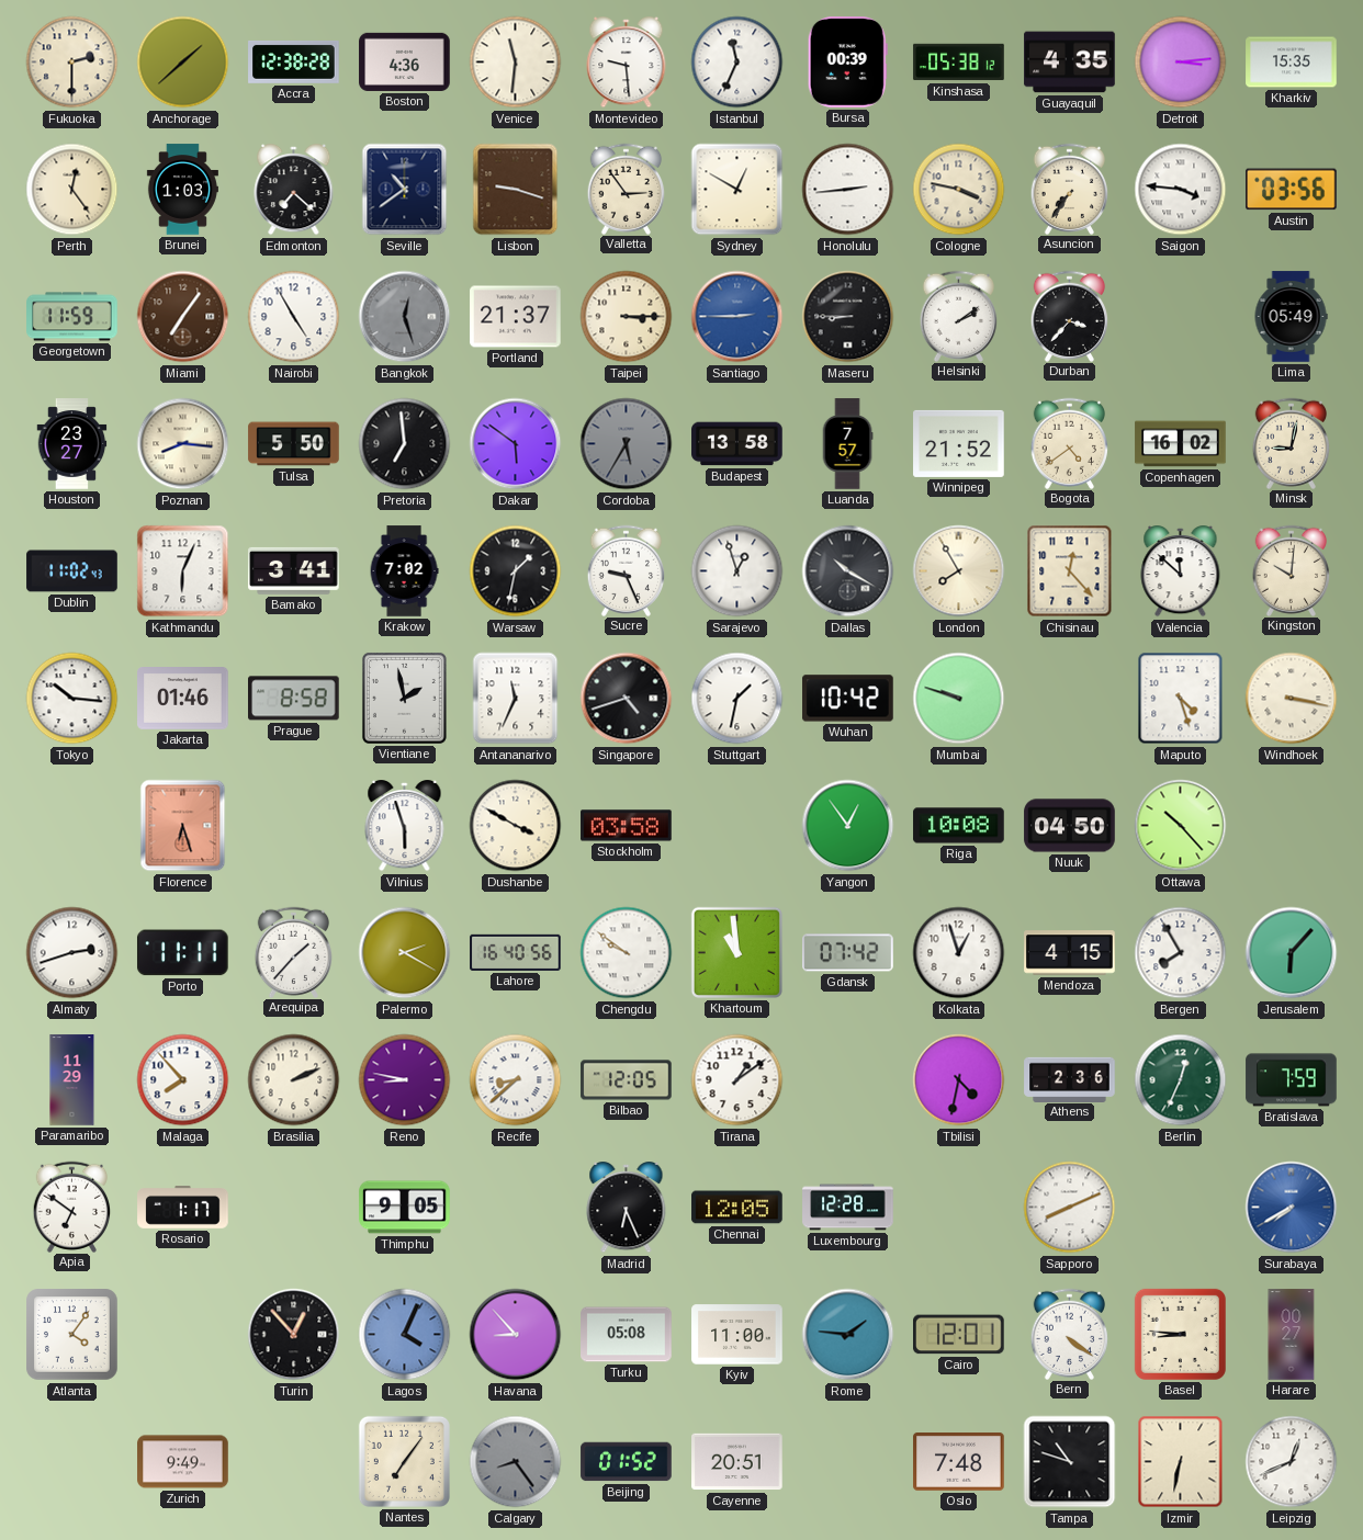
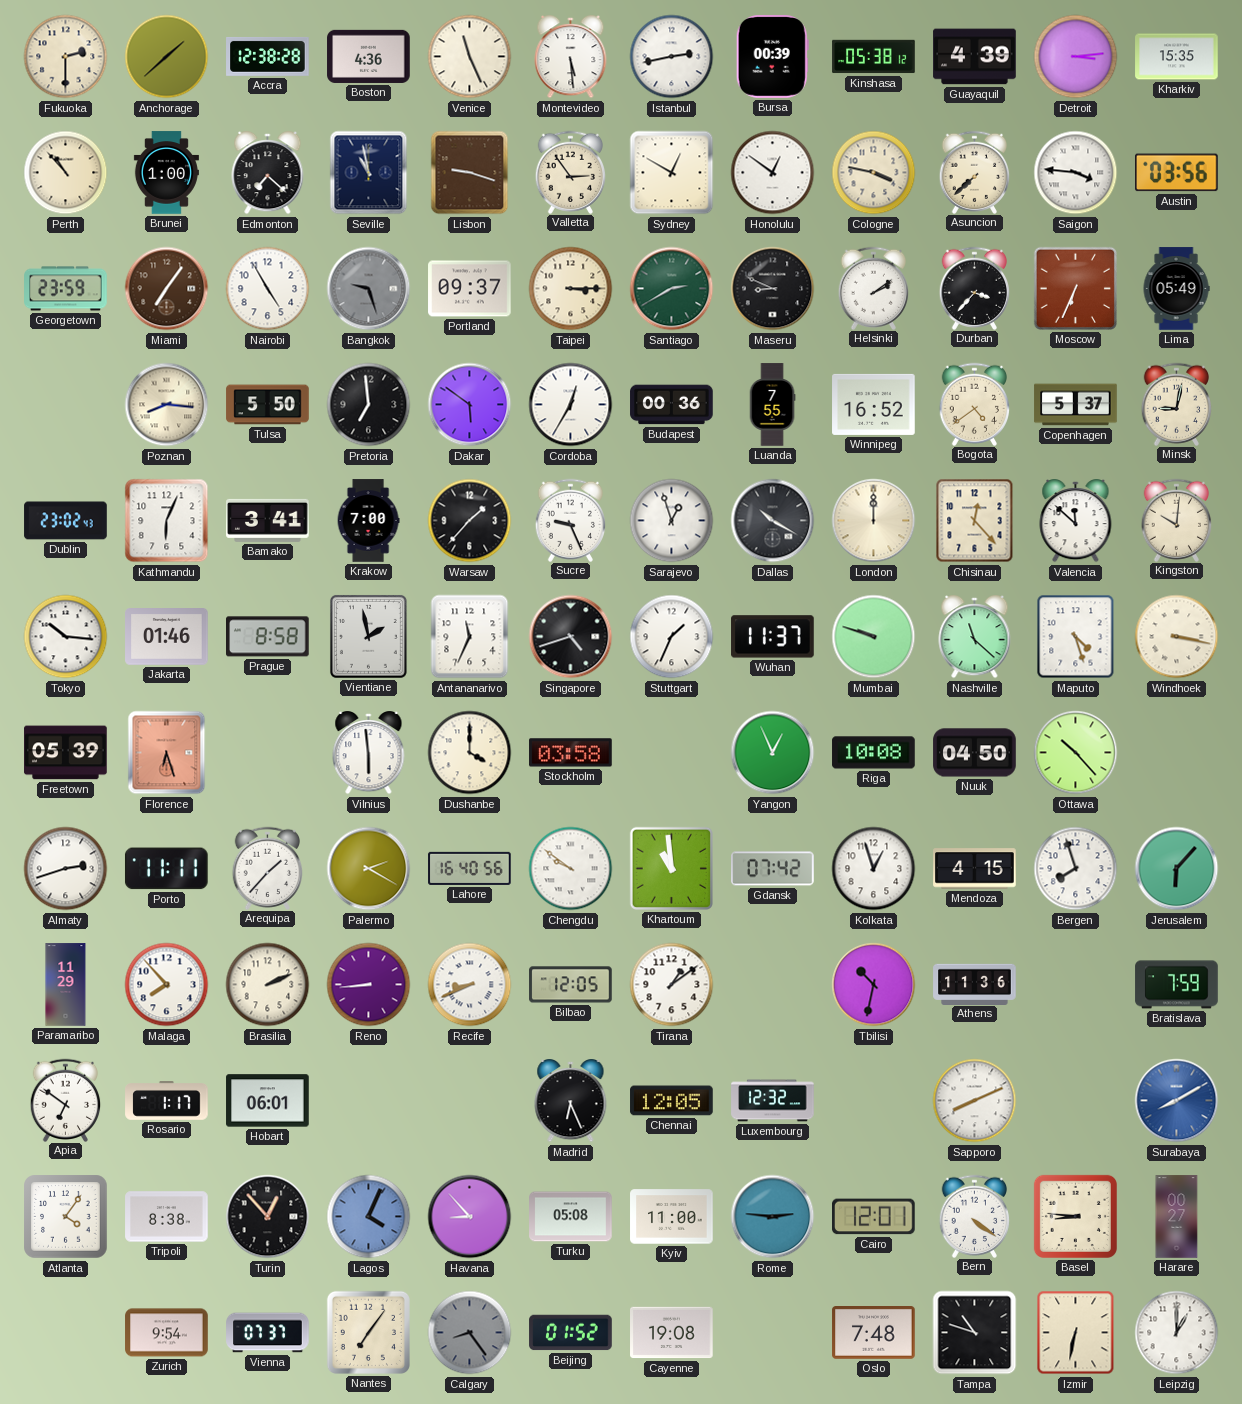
Venice: 11:31 -> 11:26 (470, 57)
Montevideo: 9:29 -> 5:29 (571, 58)
Istanbul: 11:34 -> 2:43 (672, 57)
Guayaquil: 4:35 -> 4:39 (975, 57)
Perth: 12:24 -> 10:53 (66, 173)
Brunei: 1:03 -> 1:00 (166, 173)
Seville: 10:39 -> 10:58 (369, 173)
Honolulu: 2:44 -> 12:51 (773, 173)
Asuncion: 7:36 -> 7:38 (975, 172)
Georgetown: 11:59 -> 23:59 (66, 289)
Bangkok: 12:27 -> 9:27 (369, 289)
Portland: 21:37 -> 09:37 (470, 289)
Santiago: 2:45 -> 2:40 (672, 289)
Santiago dial: blue -> green (672, 289)
Maseru: 8:45 -> 8:49 (773, 289)
Moscow: none -> 6:34 (1075, 288)
Houston: 23:27 -> none (72, 444)
Cordoba: 5:35 -> 12:35 (571, 405)
Cordoba dial: grey -> white (571, 405)
Budapest: 13:58 -> 00:36 (672, 405)
Luanda: 7:57 -> 7:55 (772, 405)
Winnipeg: 21:52 -> 16:52 (874, 404)
Copenhagen: 16:02 -> 5:37 (1076, 405)
Dublin: 11:02 -> 23:02 (66, 521)
Krakow: 7:02 -> 7:00 (368, 521)
Warsaw: 1:32 -> 1:37 (470, 521)
London: 7:55 -> 12:00 (874, 521)
Stuttgart: 1:32 -> 1:34 (672, 637)
Wuhan: 10:42 -> 11:37 (773, 637)
Nashville: none -> 11:22 (975, 638)
Freetown: none -> 05:39 (66, 753)
Vilnius: 5:57 -> 5:59 (369, 754)
Dushanbe: 3:50 -> 4:00 (470, 753)
Yangon: 12:54 -> 12:56 (773, 753)
Bergen: 7:55 -> 7:57 (1076, 869)
Reno: 8:47 -> 8:44 (369, 985)
Recife: 8:38 -> 8:41 (470, 985)
Tbilisi: 4:32 -> 10:32 (874, 985)
Athens: 2:36 -> 11:36 (975, 984)
Berlin: 12:34 -> none (1181, 1080)
Hobart: none -> 06:01 (268, 1101)
Thimphu: 9:05 -> none (405, 1208)
Luxembourg: 12:28 -> 12:32 (773, 1101)
Surabaya: 7:40 -> 8:10 (1177, 1101)
Tripoli: none -> 8:38 (167, 1217)
Rome: 1:46 -> 2:46 (773, 1217)
Zurich: 9:49 -> 9:54 (167, 1333)
Vienna: none -> 07:37 (268, 1333)
Cayenne: 20:51 -> 19:08 (672, 1333)
Leipzig: 12:41 -> 1:00 (1177, 1333)
